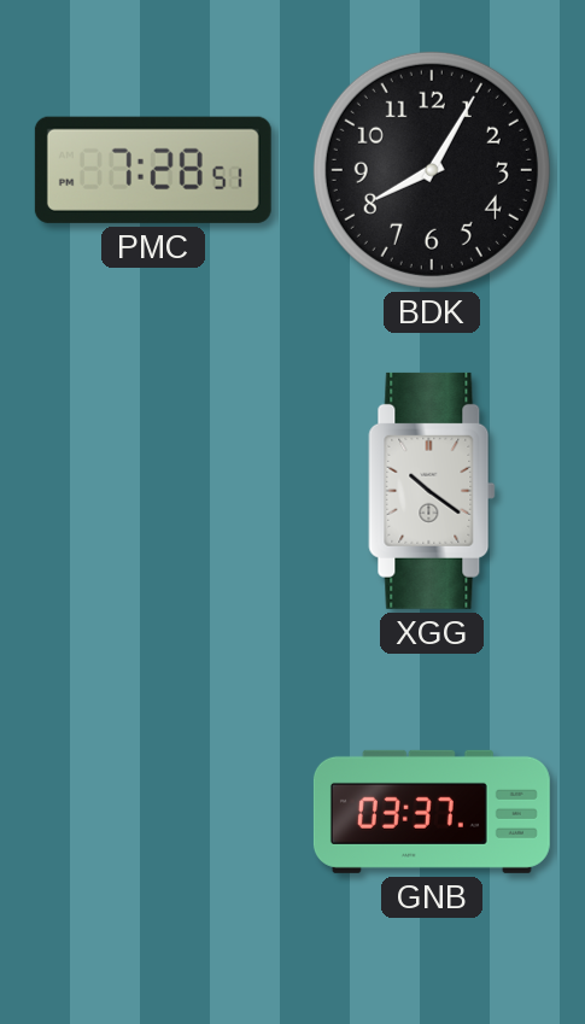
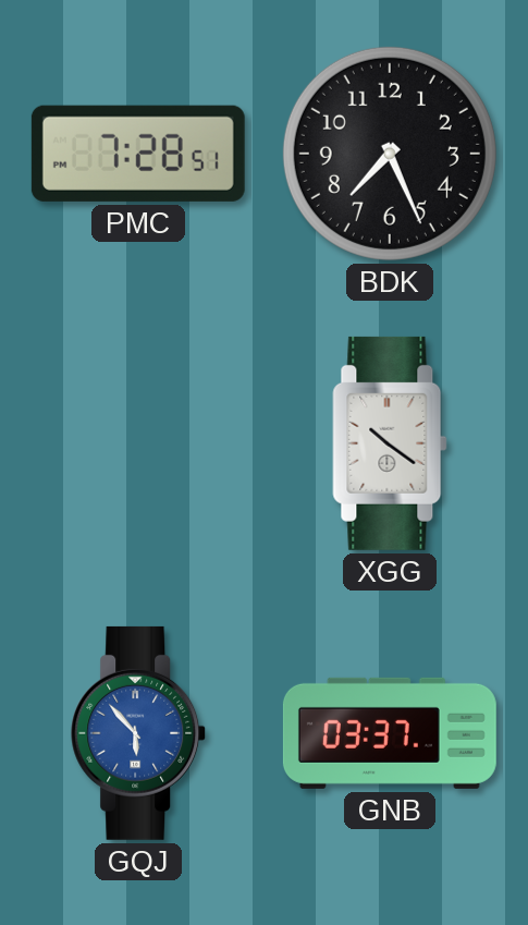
BDK: 8:05 -> 7:26 (390, 154)
GQJ: none -> 5:53 (139, 733)
